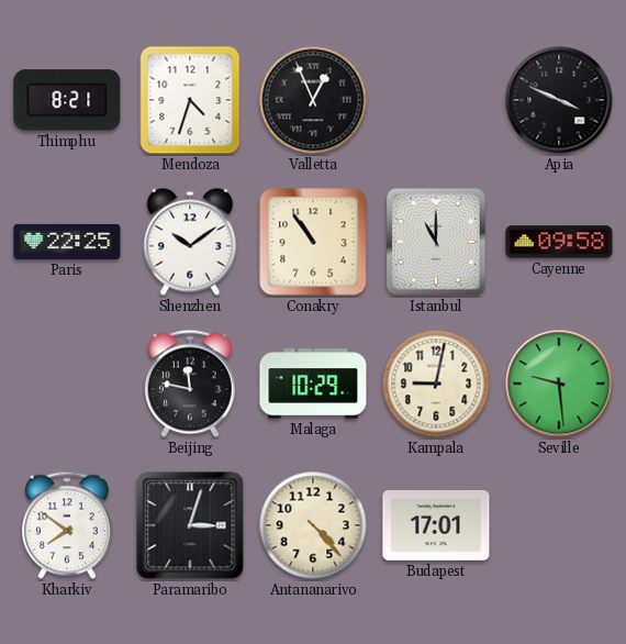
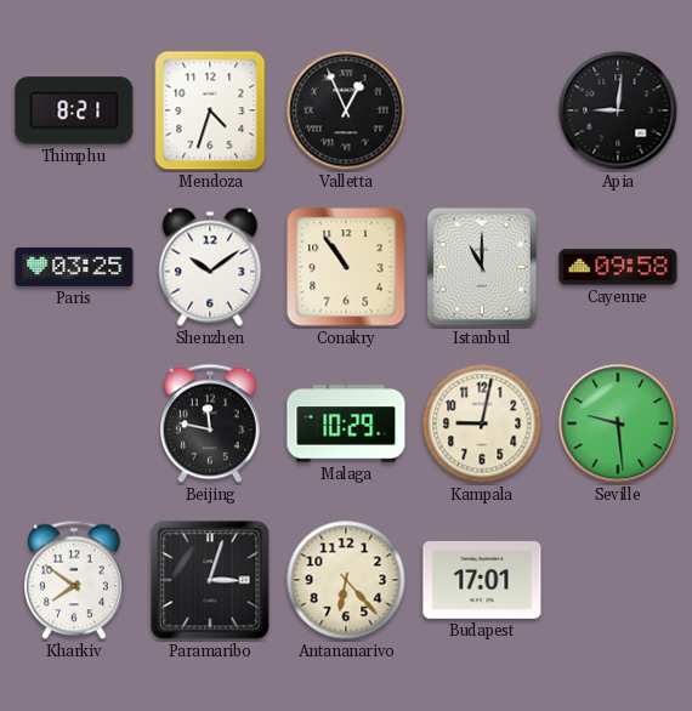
Apia: 3:49 -> 9:01 (618, 110)
Paris: 22:25 -> 03:25 (74, 267)
Antananarivo: 4:23 -> 6:23 (346, 580)
